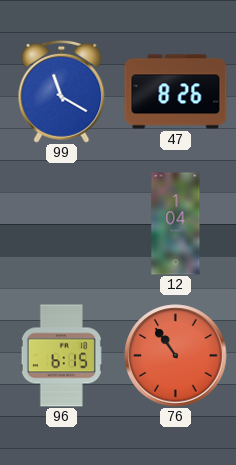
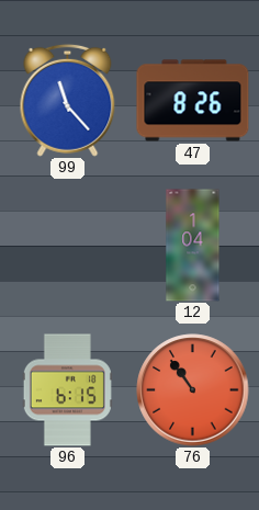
99: 11:20 -> 11:23 (68, 100)
